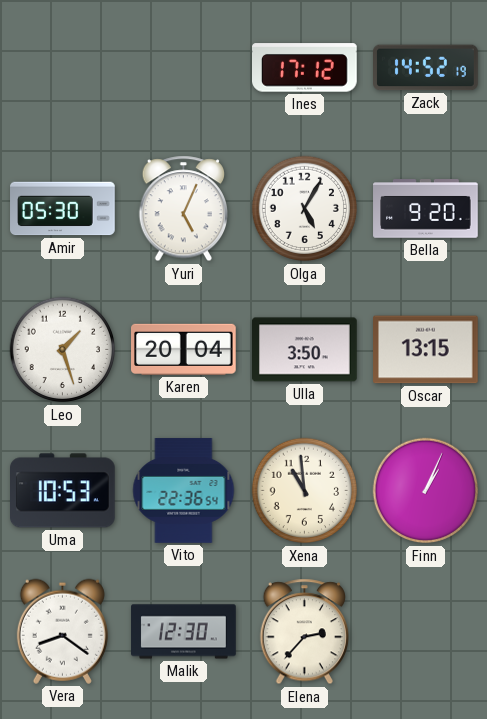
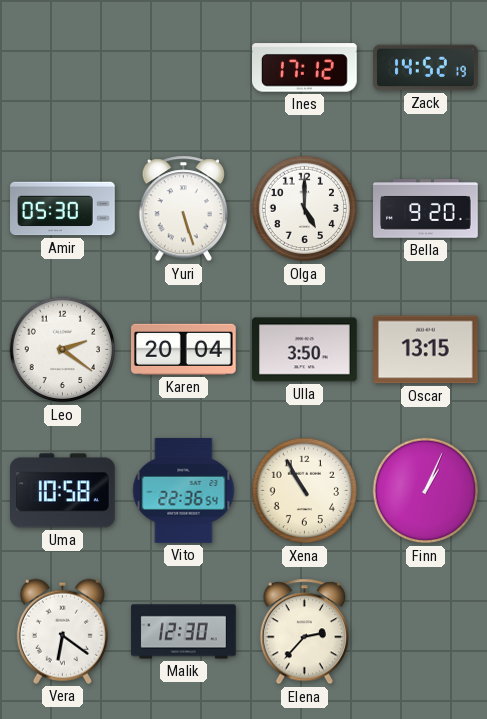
Yuri: 5:04 -> 5:27 (183, 209)
Olga: 5:05 -> 5:00 (305, 209)
Leo: 1:27 -> 2:21 (63, 350)
Uma: 10:53 -> 10:58 (63, 491)
Xena: 10:59 -> 10:55 (305, 491)
Vera: 8:21 -> 6:21 (62, 631)
